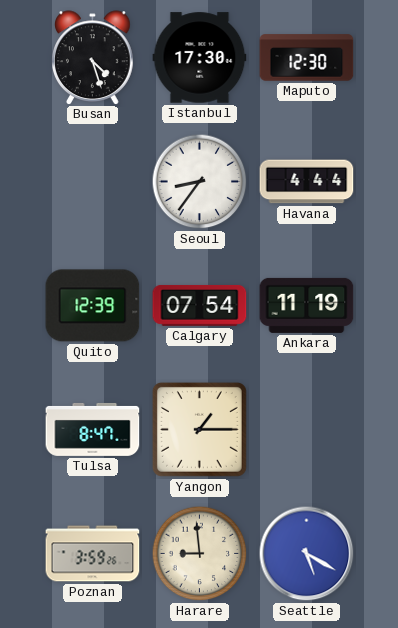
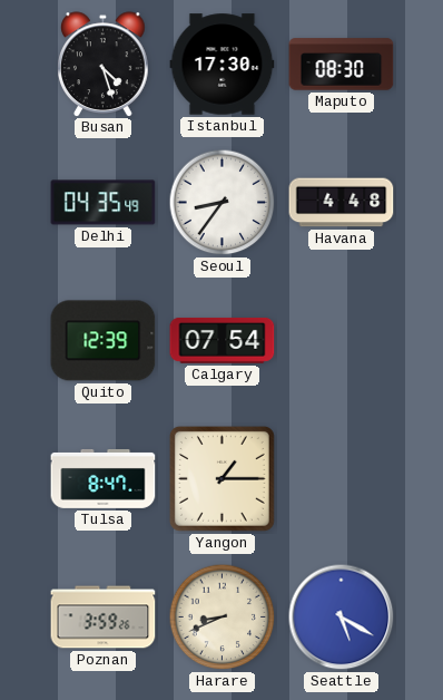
Maputo: 12:30 -> 08:30 (342, 65)
Delhi: none -> 04:35 (104, 203)
Havana: 4:44 -> 4:48 (342, 203)
Ankara: 11:19 -> none (307, 305)
Harare: 8:59 -> 8:41 (223, 618)
